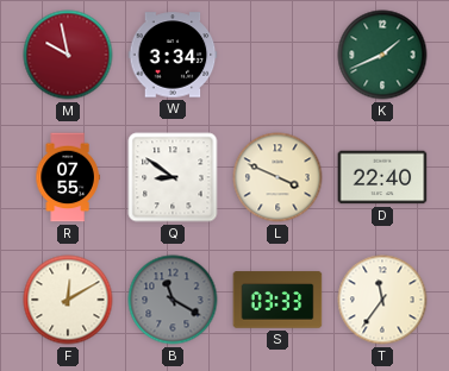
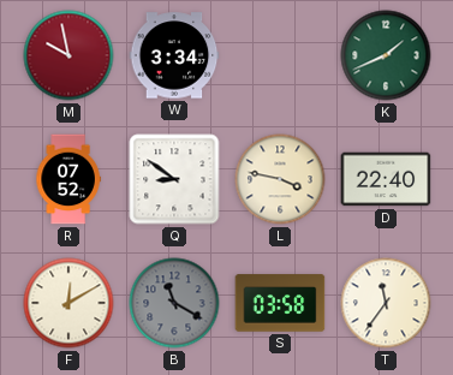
R: 07:55 -> 07:52 (68, 179)
L: 3:49 -> 3:47 (280, 179)
S: 03:33 -> 03:58 (280, 303)
